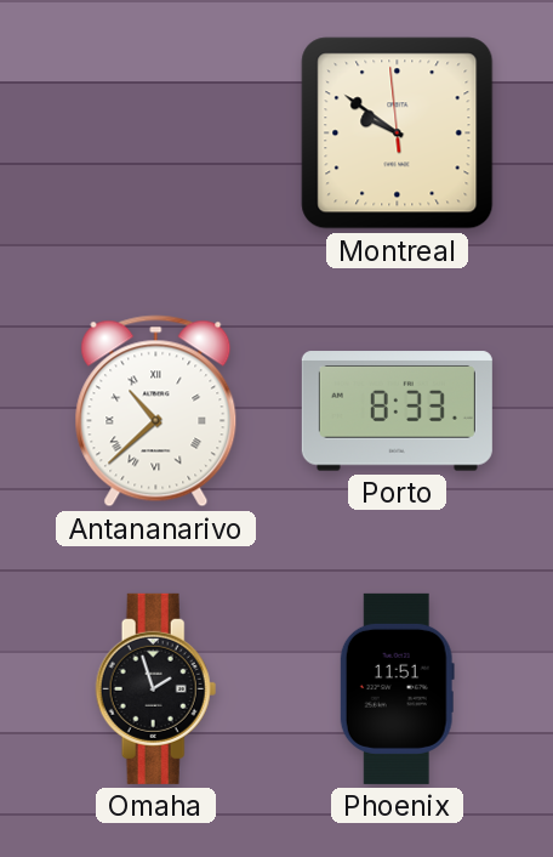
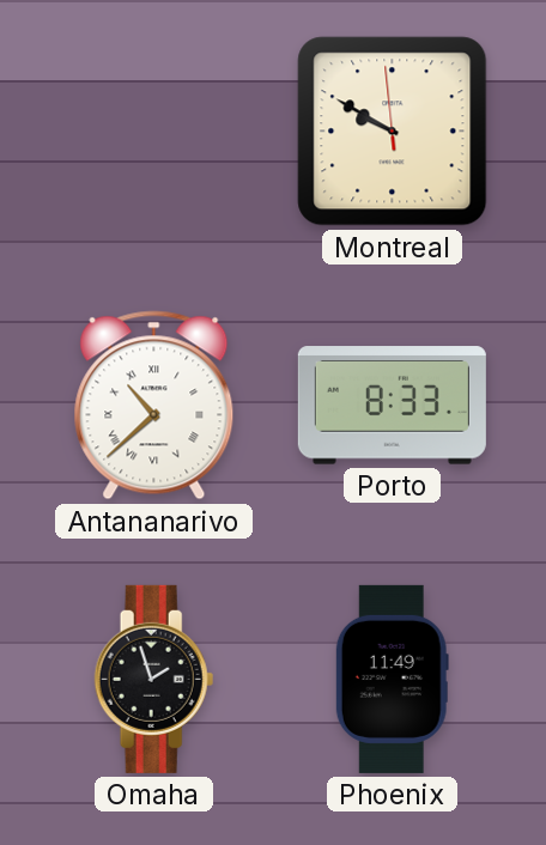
Montreal: 9:50 -> 9:49 (393, 132)
Phoenix: 11:51 -> 11:49 (392, 679)
